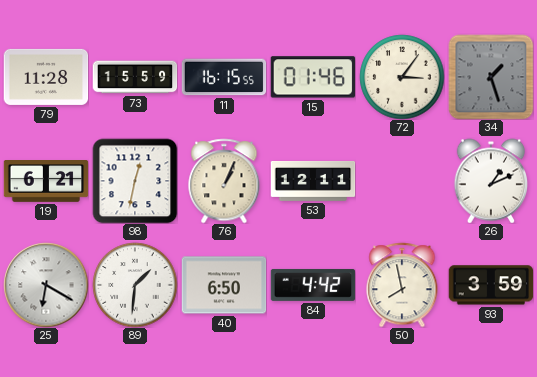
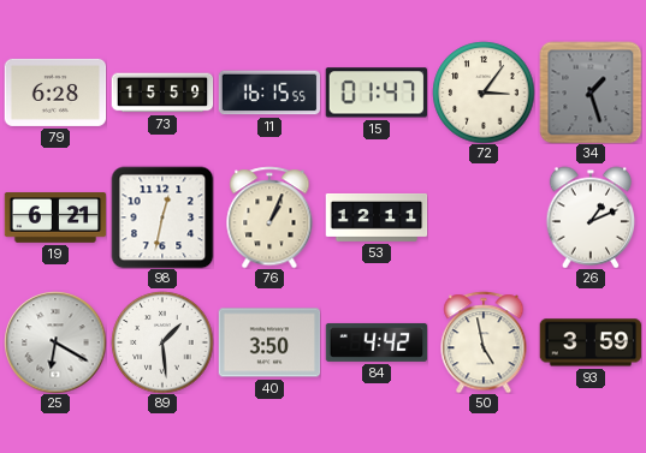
79: 11:28 -> 6:28 (55, 93)
15: 01:46 -> 01:47 (377, 93)
89: 1:31 -> 1:29 (162, 342)
40: 6:50 -> 3:50 (269, 342)
50: 7:58 -> 4:58 (484, 342)
